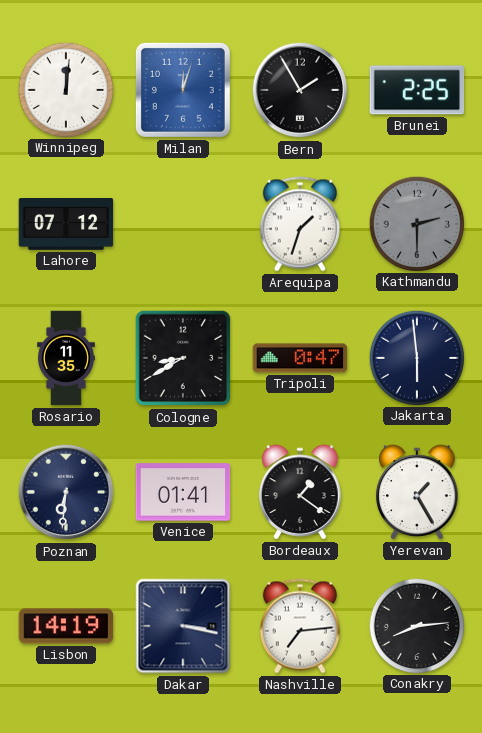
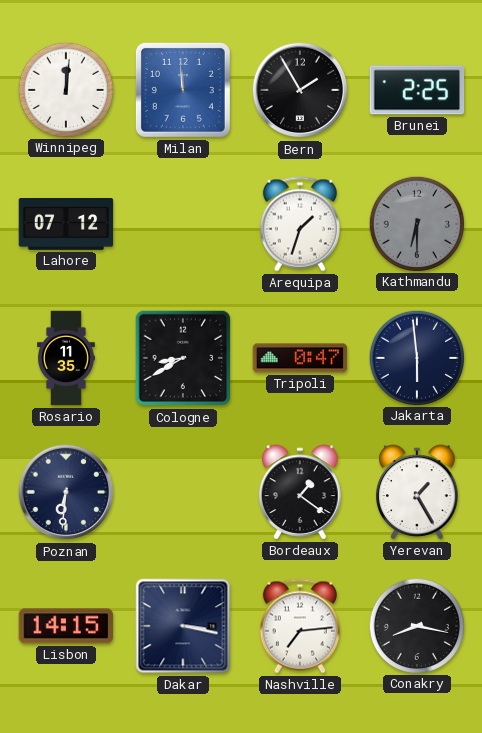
Milan: 12:03 -> 11:59 (183, 90)
Kathmandu: 2:30 -> 6:30 (416, 223)
Venice: 01:41 -> none (183, 492)
Lisbon: 14:19 -> 14:15 (66, 626)
Conakry: 8:14 -> 8:17 (416, 625)
